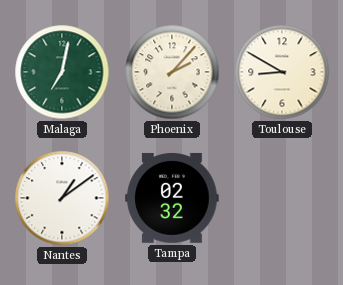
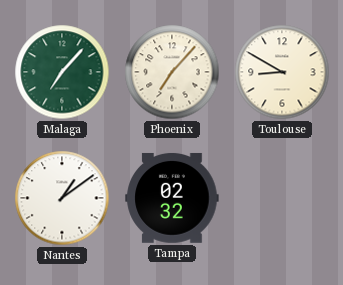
Malaga: 7:02 -> 7:07 (62, 72)
Phoenix: 2:07 -> 7:07 (172, 72)
